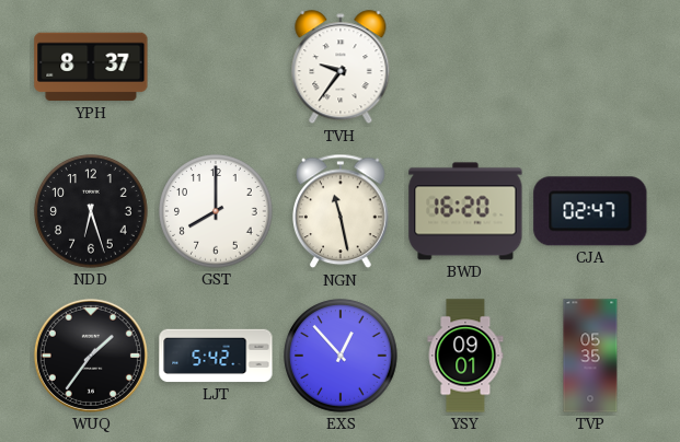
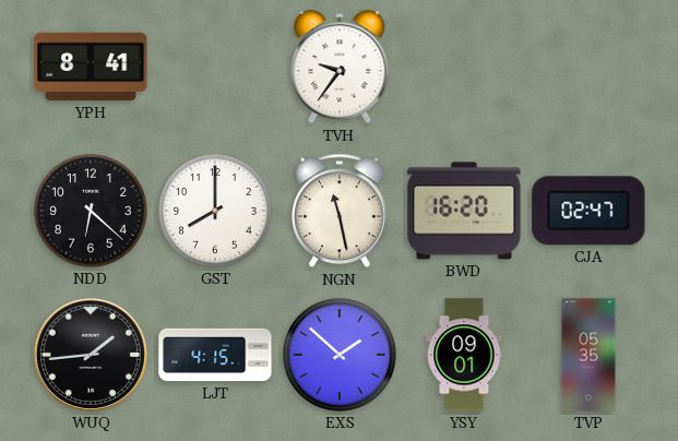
YPH: 8:37 -> 8:41 (91, 67)
NDD: 6:27 -> 6:22 (91, 211)
WUQ: 1:36 -> 1:44 (91, 355)
LJT: 5:42 -> 4:15 (215, 355)
EXS: 12:53 -> 1:52 (340, 355)
